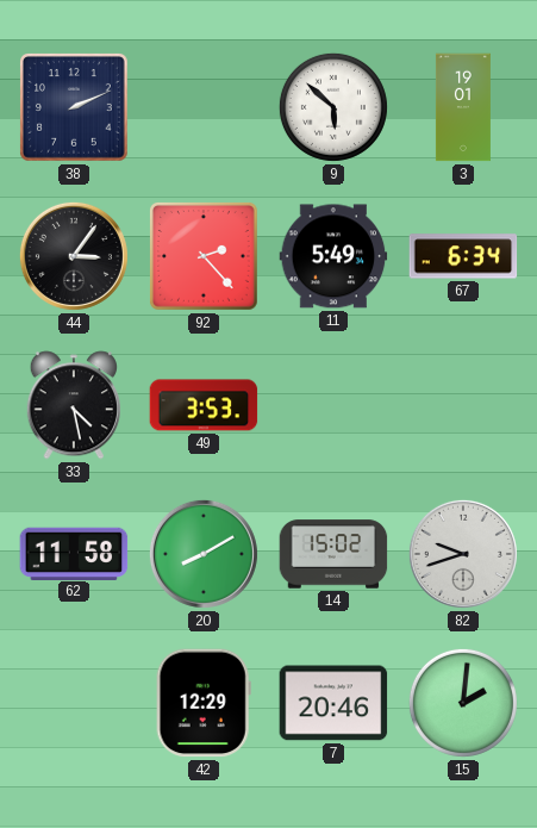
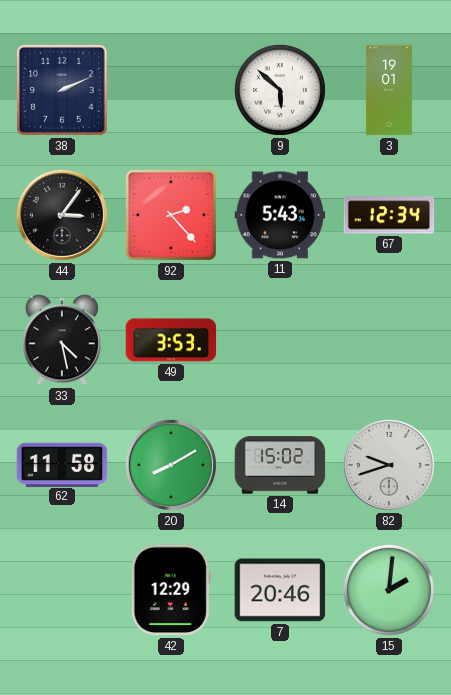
11: 5:49 -> 5:43 (280, 215)
67: 6:34 -> 12:34 (389, 215)
